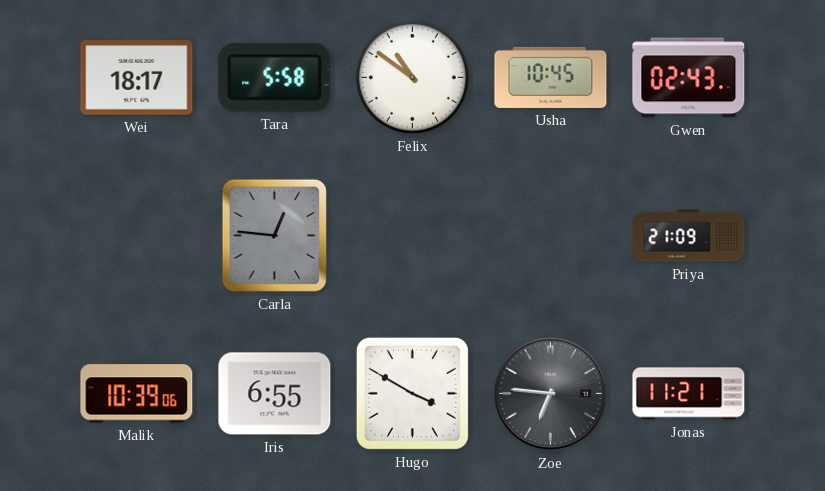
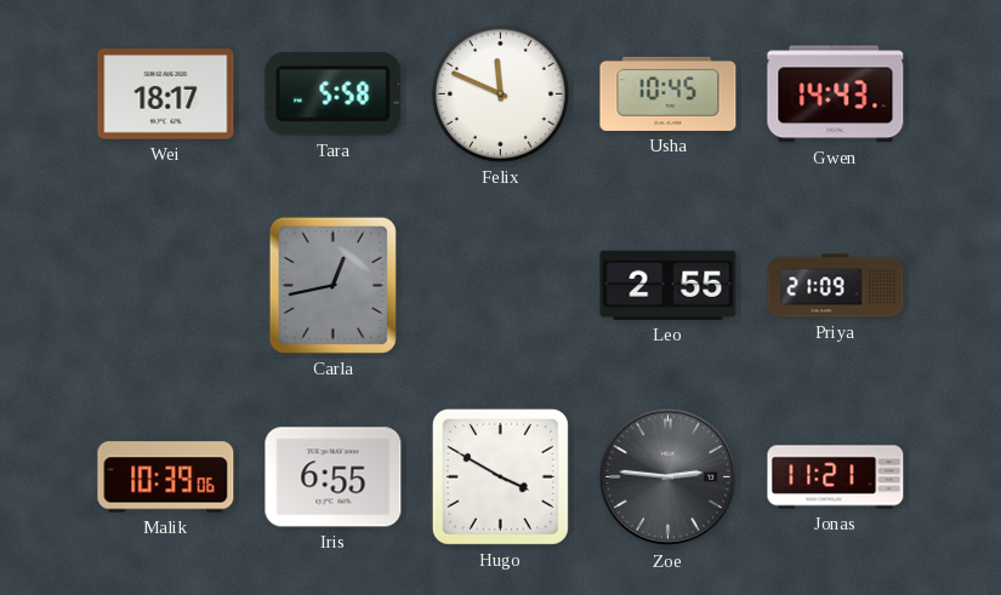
Felix: 10:51 -> 11:49 (500, 93)
Gwen: 02:43 -> 14:43 (836, 95)
Carla: 12:46 -> 12:43 (332, 285)
Leo: none -> 2:55 (669, 285)
Zoe: 6:46 -> 2:46 (669, 477)
